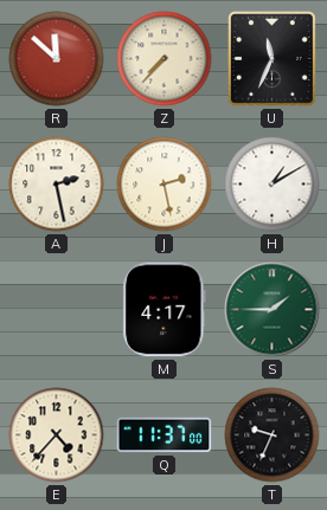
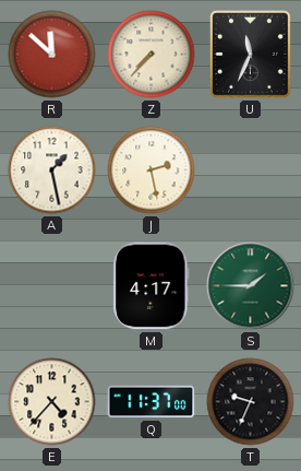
A: 2:28 -> 1:28 (52, 170)
H: 1:10 -> none (272, 185)
